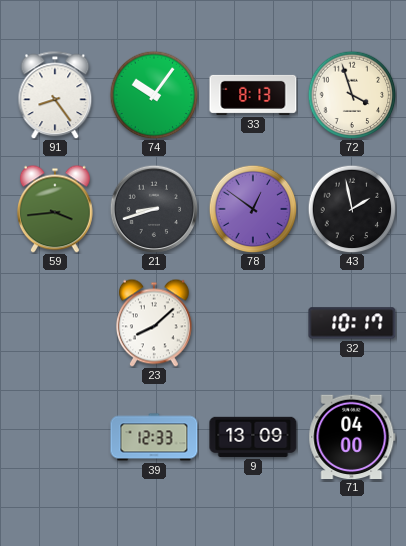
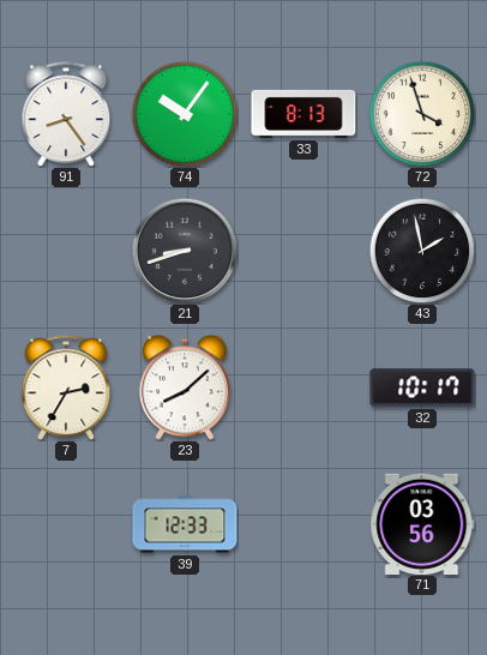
59: 3:44 -> none (55, 209)
78: 12:51 -> none (253, 209)
7: none -> 2:35 (66, 387)
9: 13:09 -> none (253, 437)
71: 04:00 -> 03:56 (422, 523)
